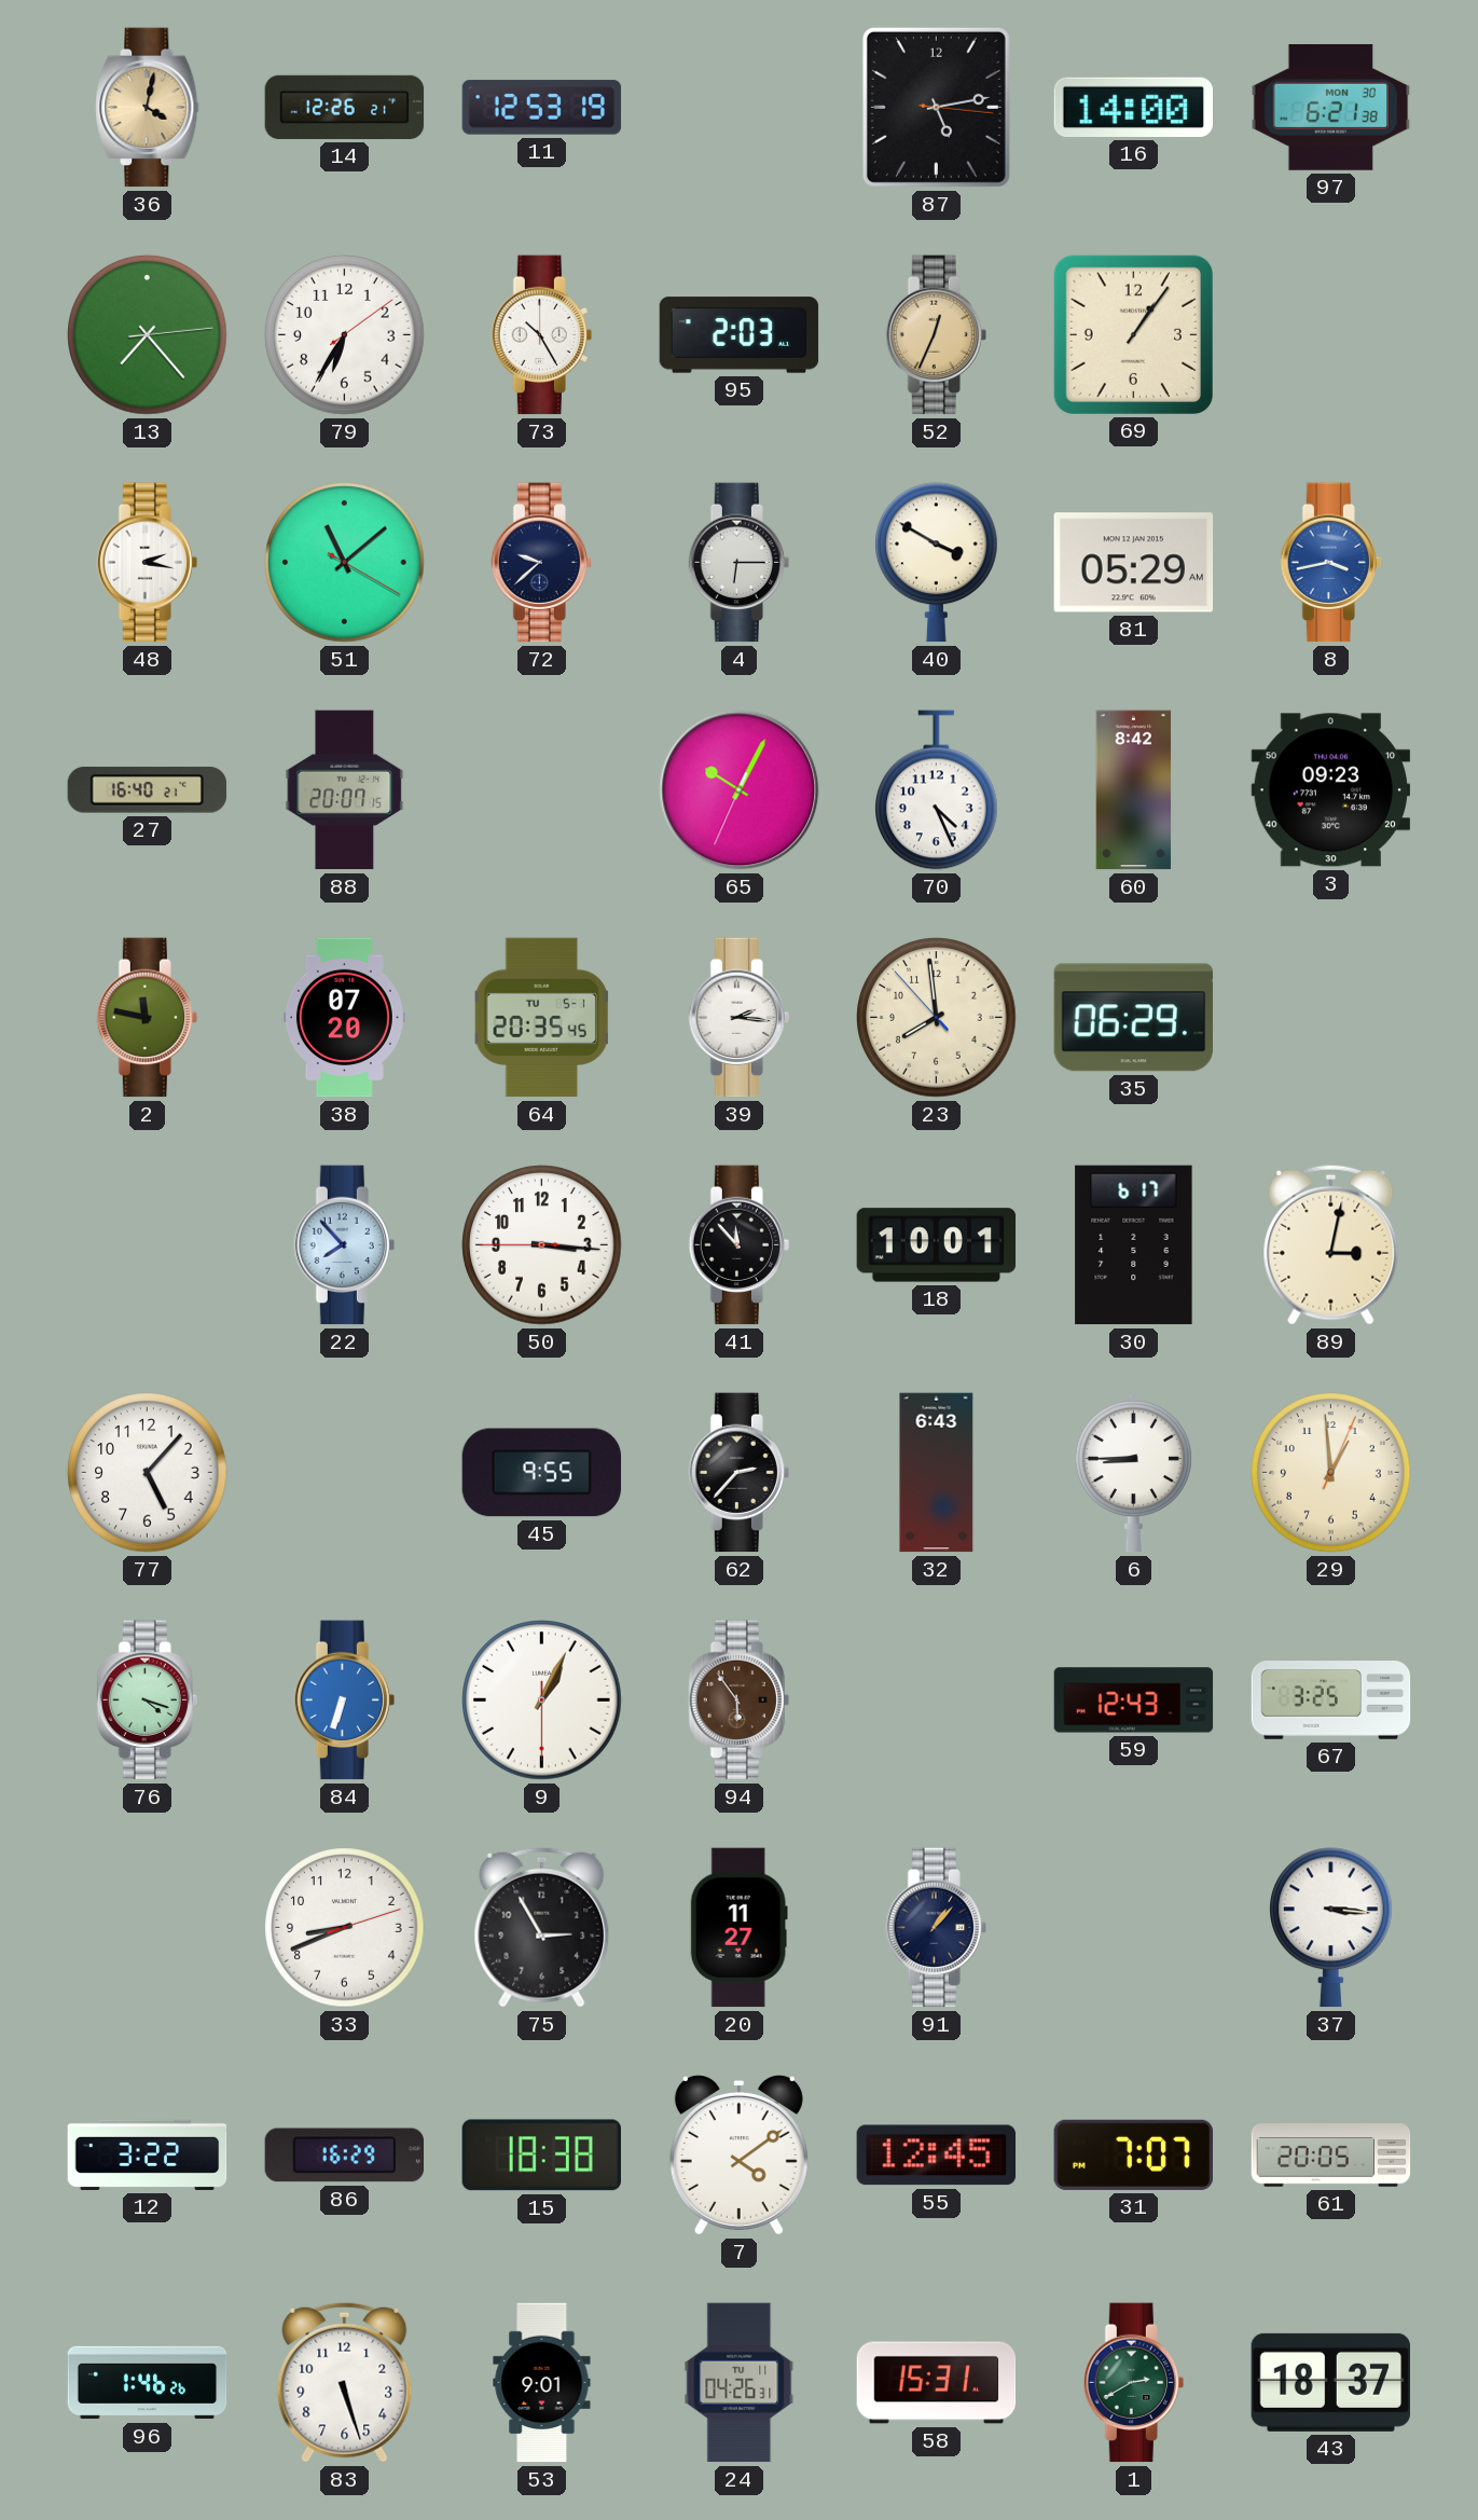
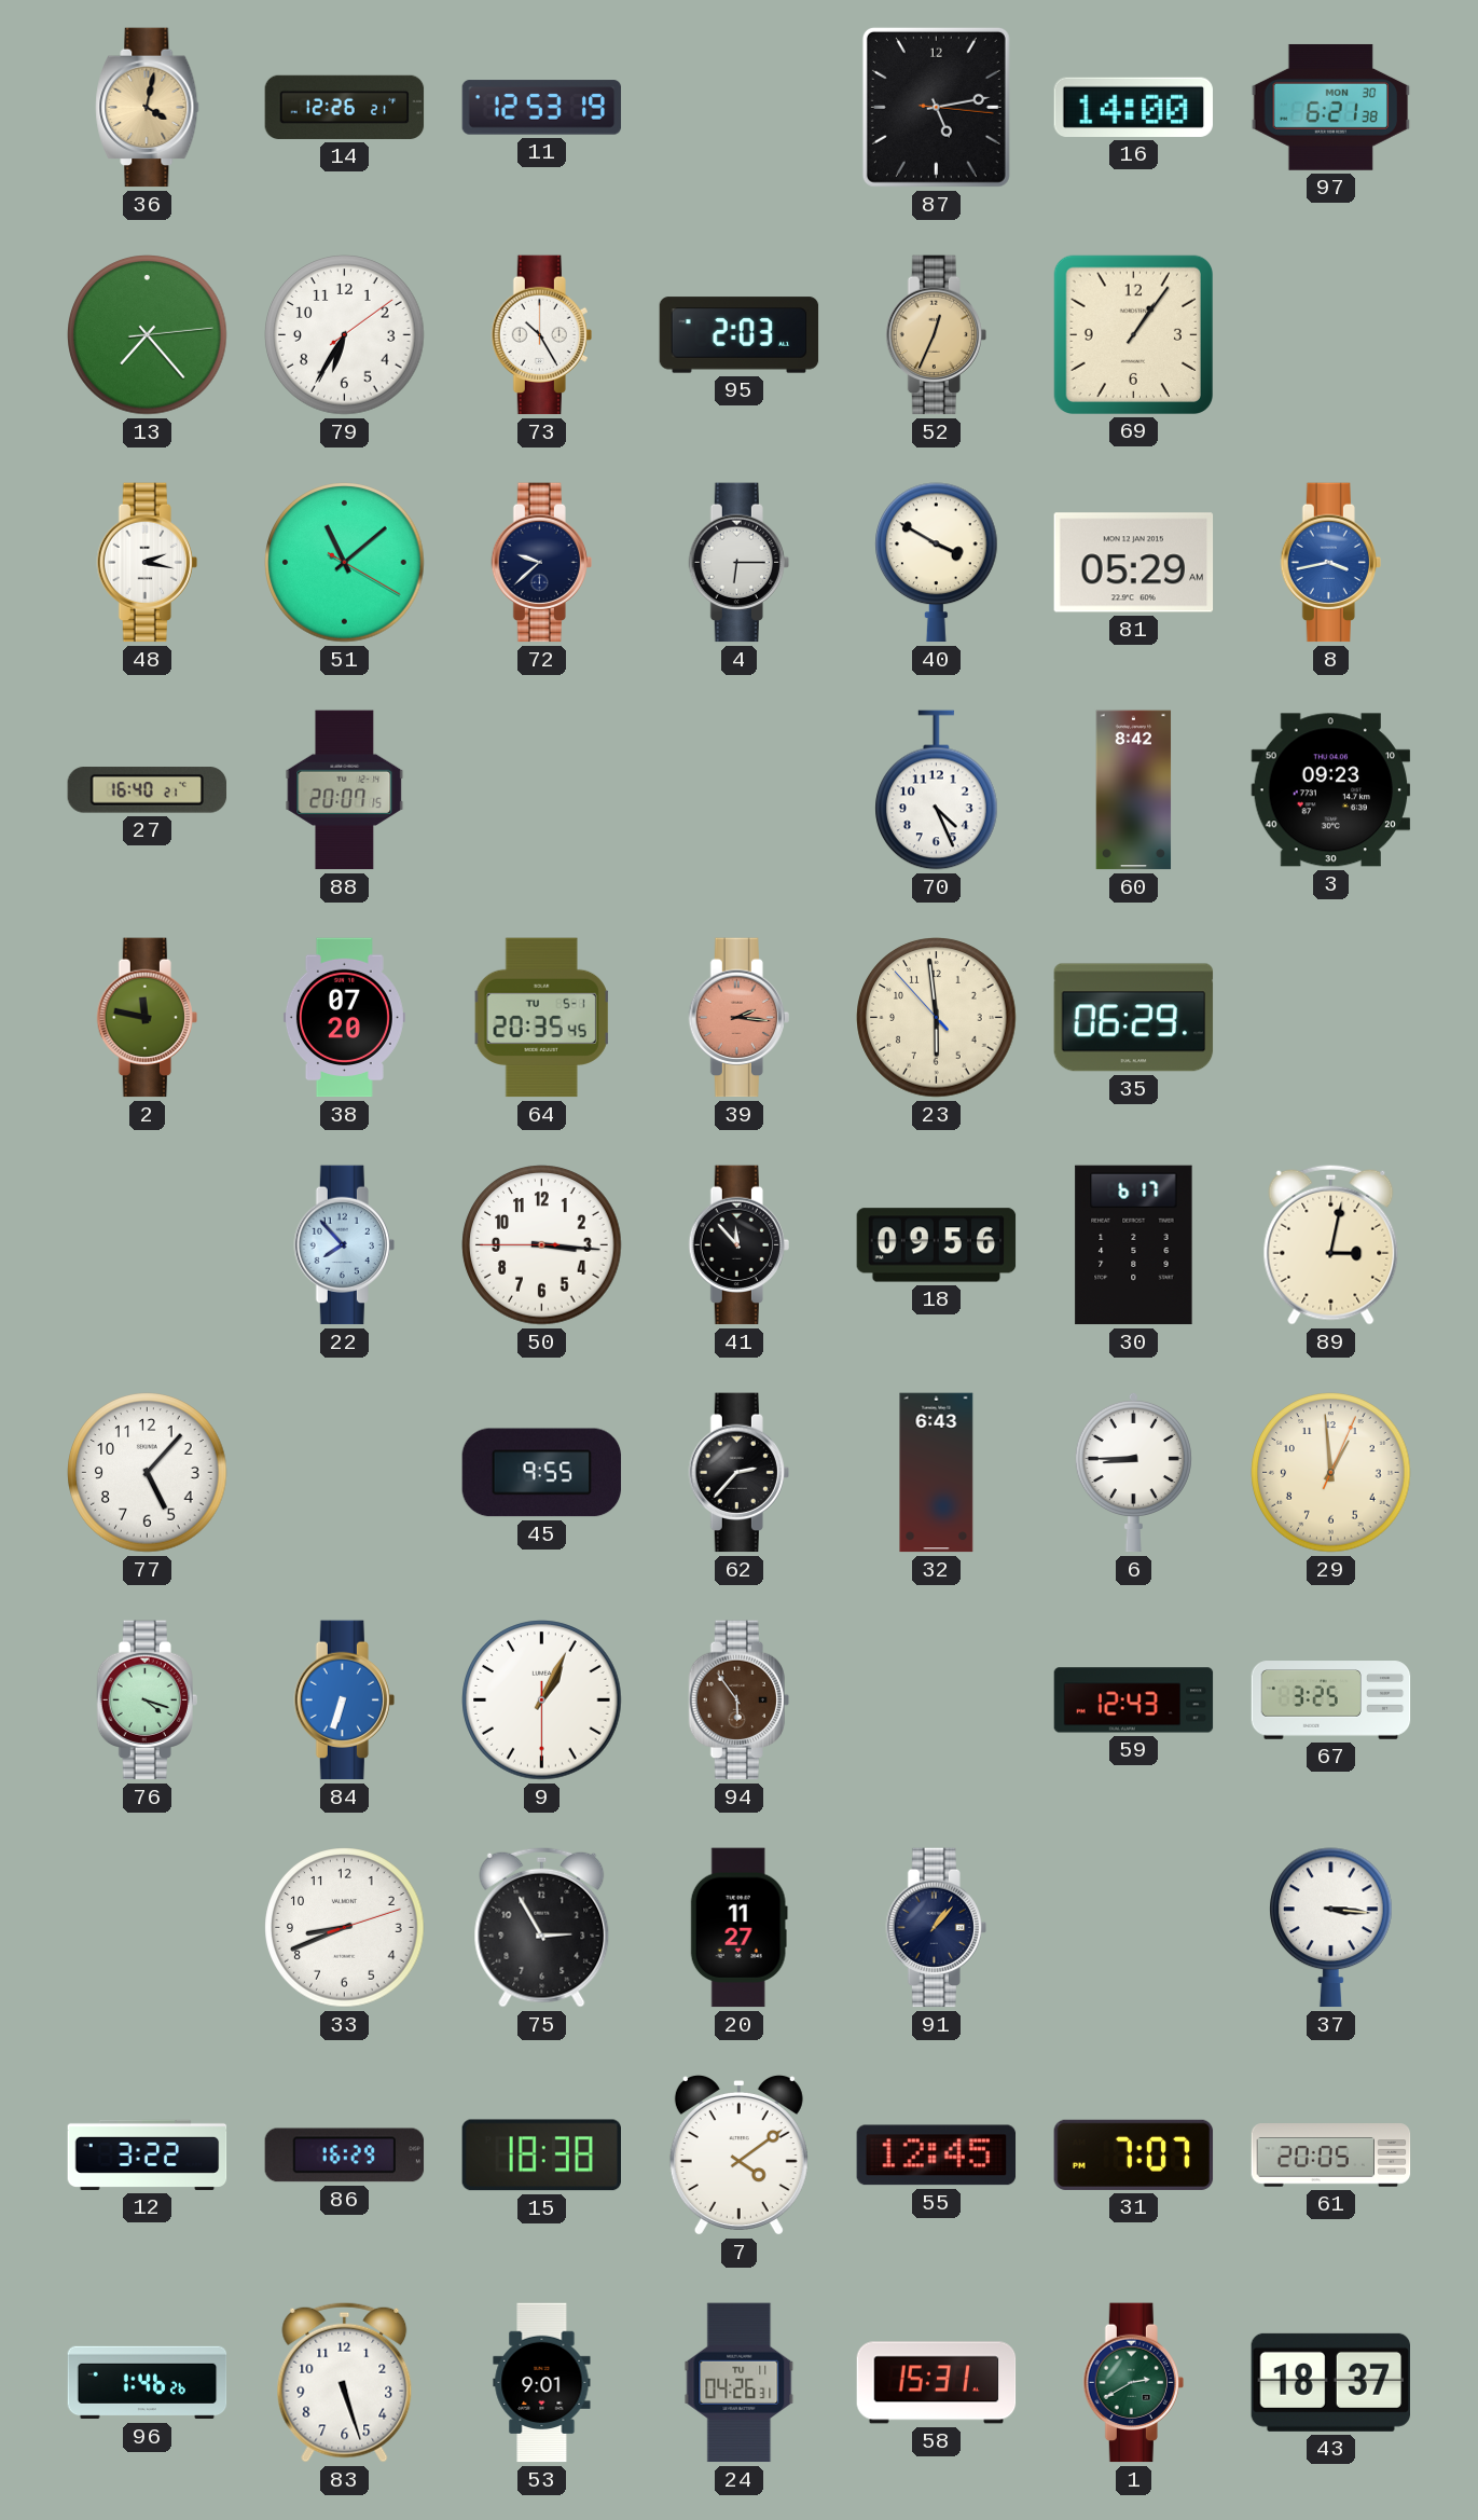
65: 10:04 -> none (740, 790)
39 dial: white -> salmon (738, 1018)
23: 7:58 -> 5:58 (937, 1018)
18: 10:01 -> 09:56 (937, 1245)
